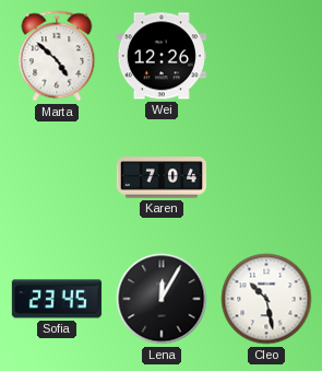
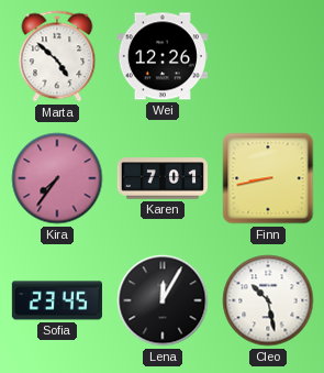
Kira: none -> 7:36 (57, 178)
Karen: 7:04 -> 7:01 (161, 178)
Finn: none -> 8:43 (268, 178)
